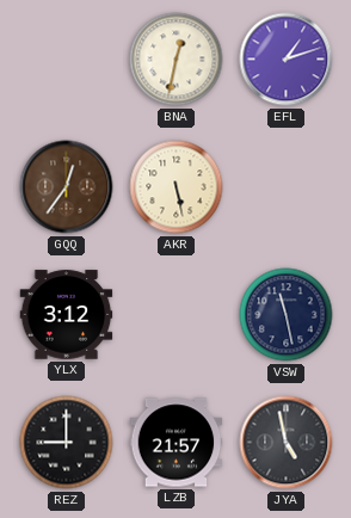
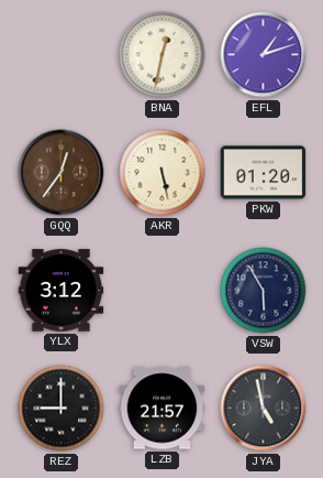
PKW: none -> 01:20 (264, 173)
VSW: 11:28 -> 5:55 (264, 291)
